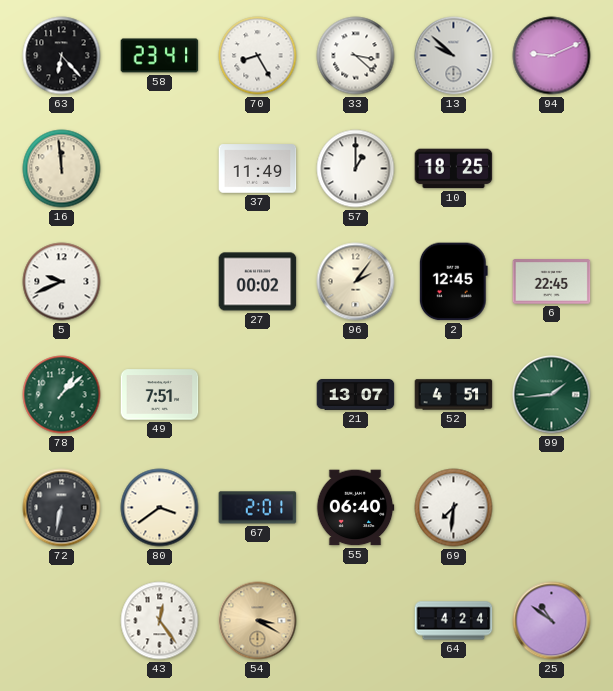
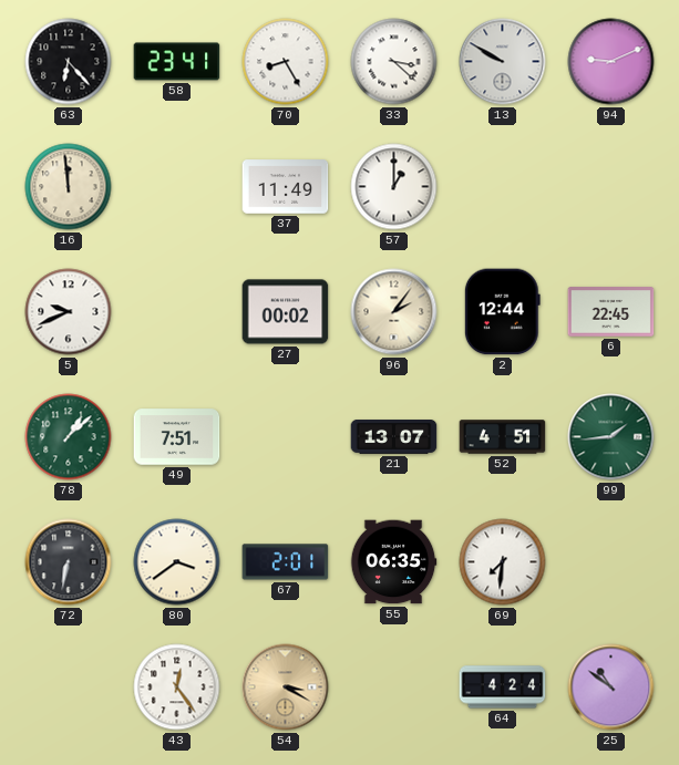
13: 9:52 -> 9:50 (503, 62)
10: 18:25 -> none (454, 169)
2: 12:45 -> 12:44 (502, 312)
55: 06:40 -> 06:35 (393, 562)
